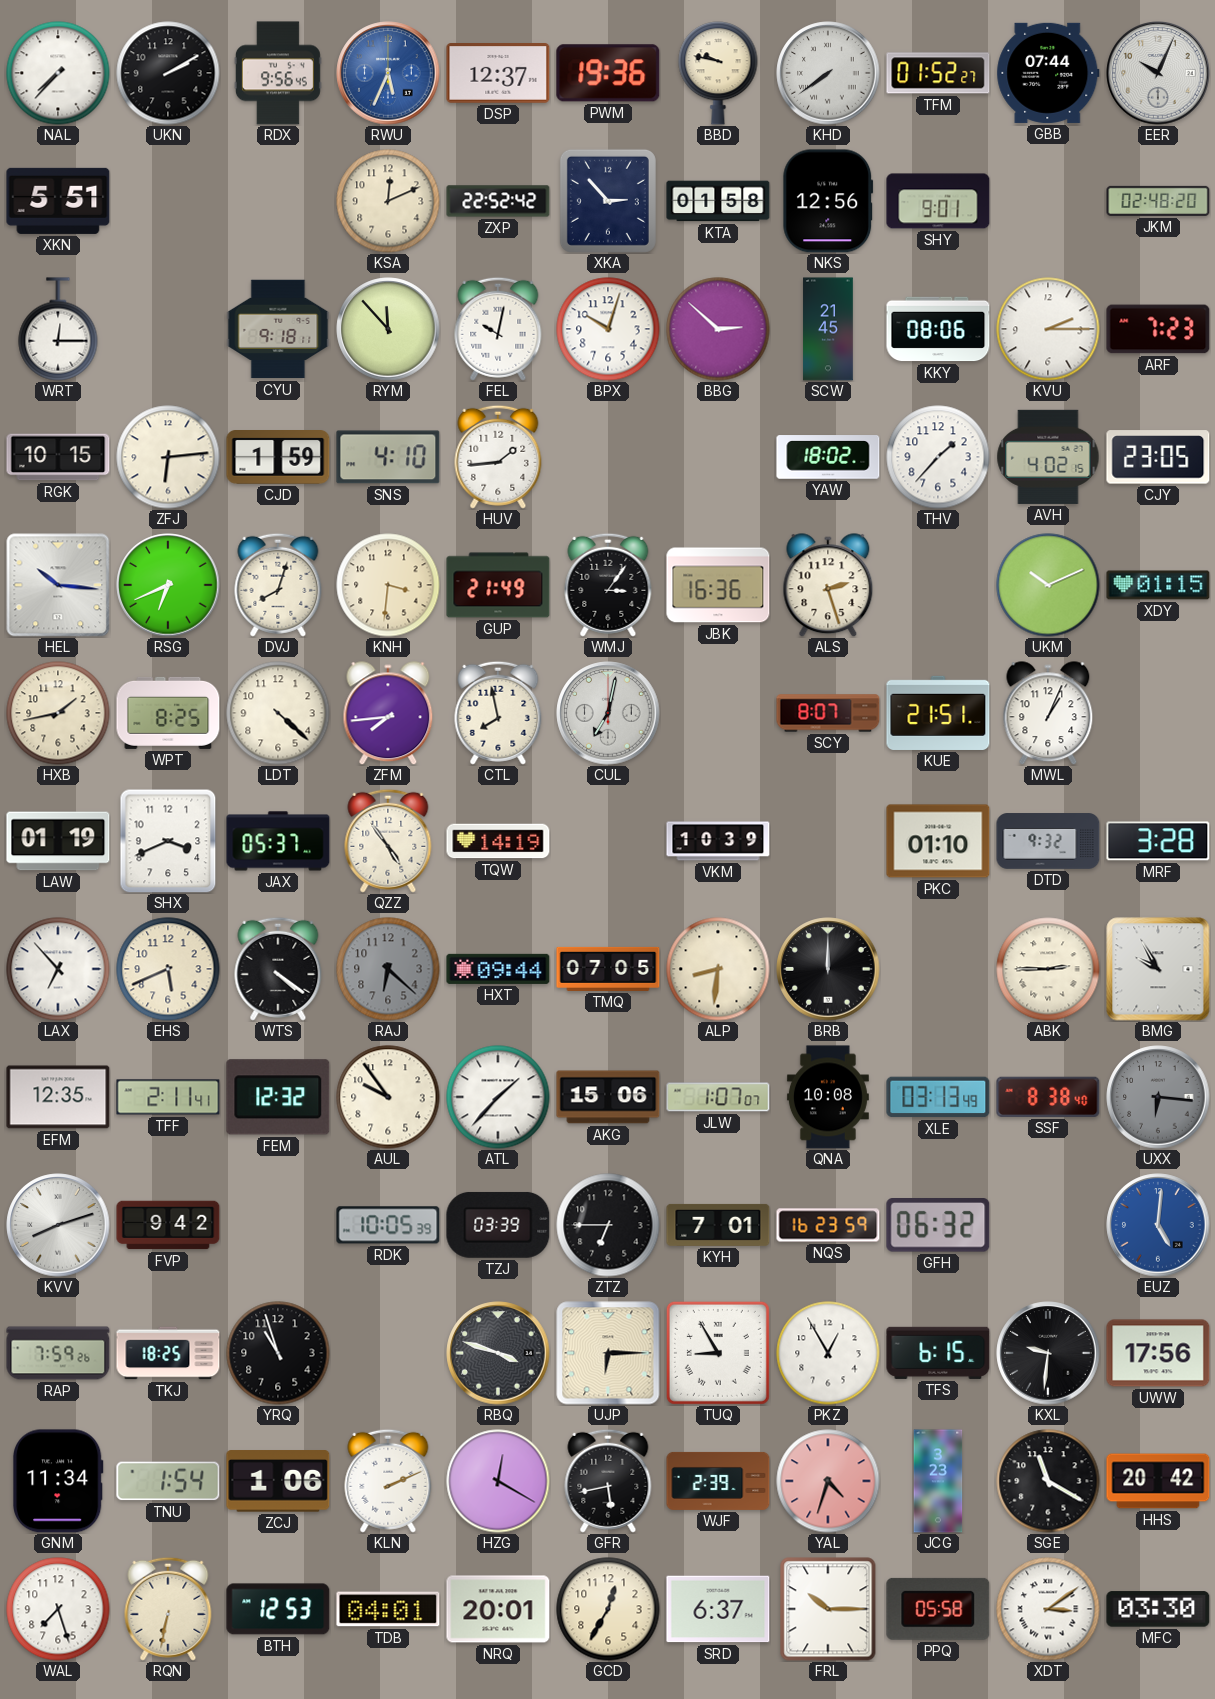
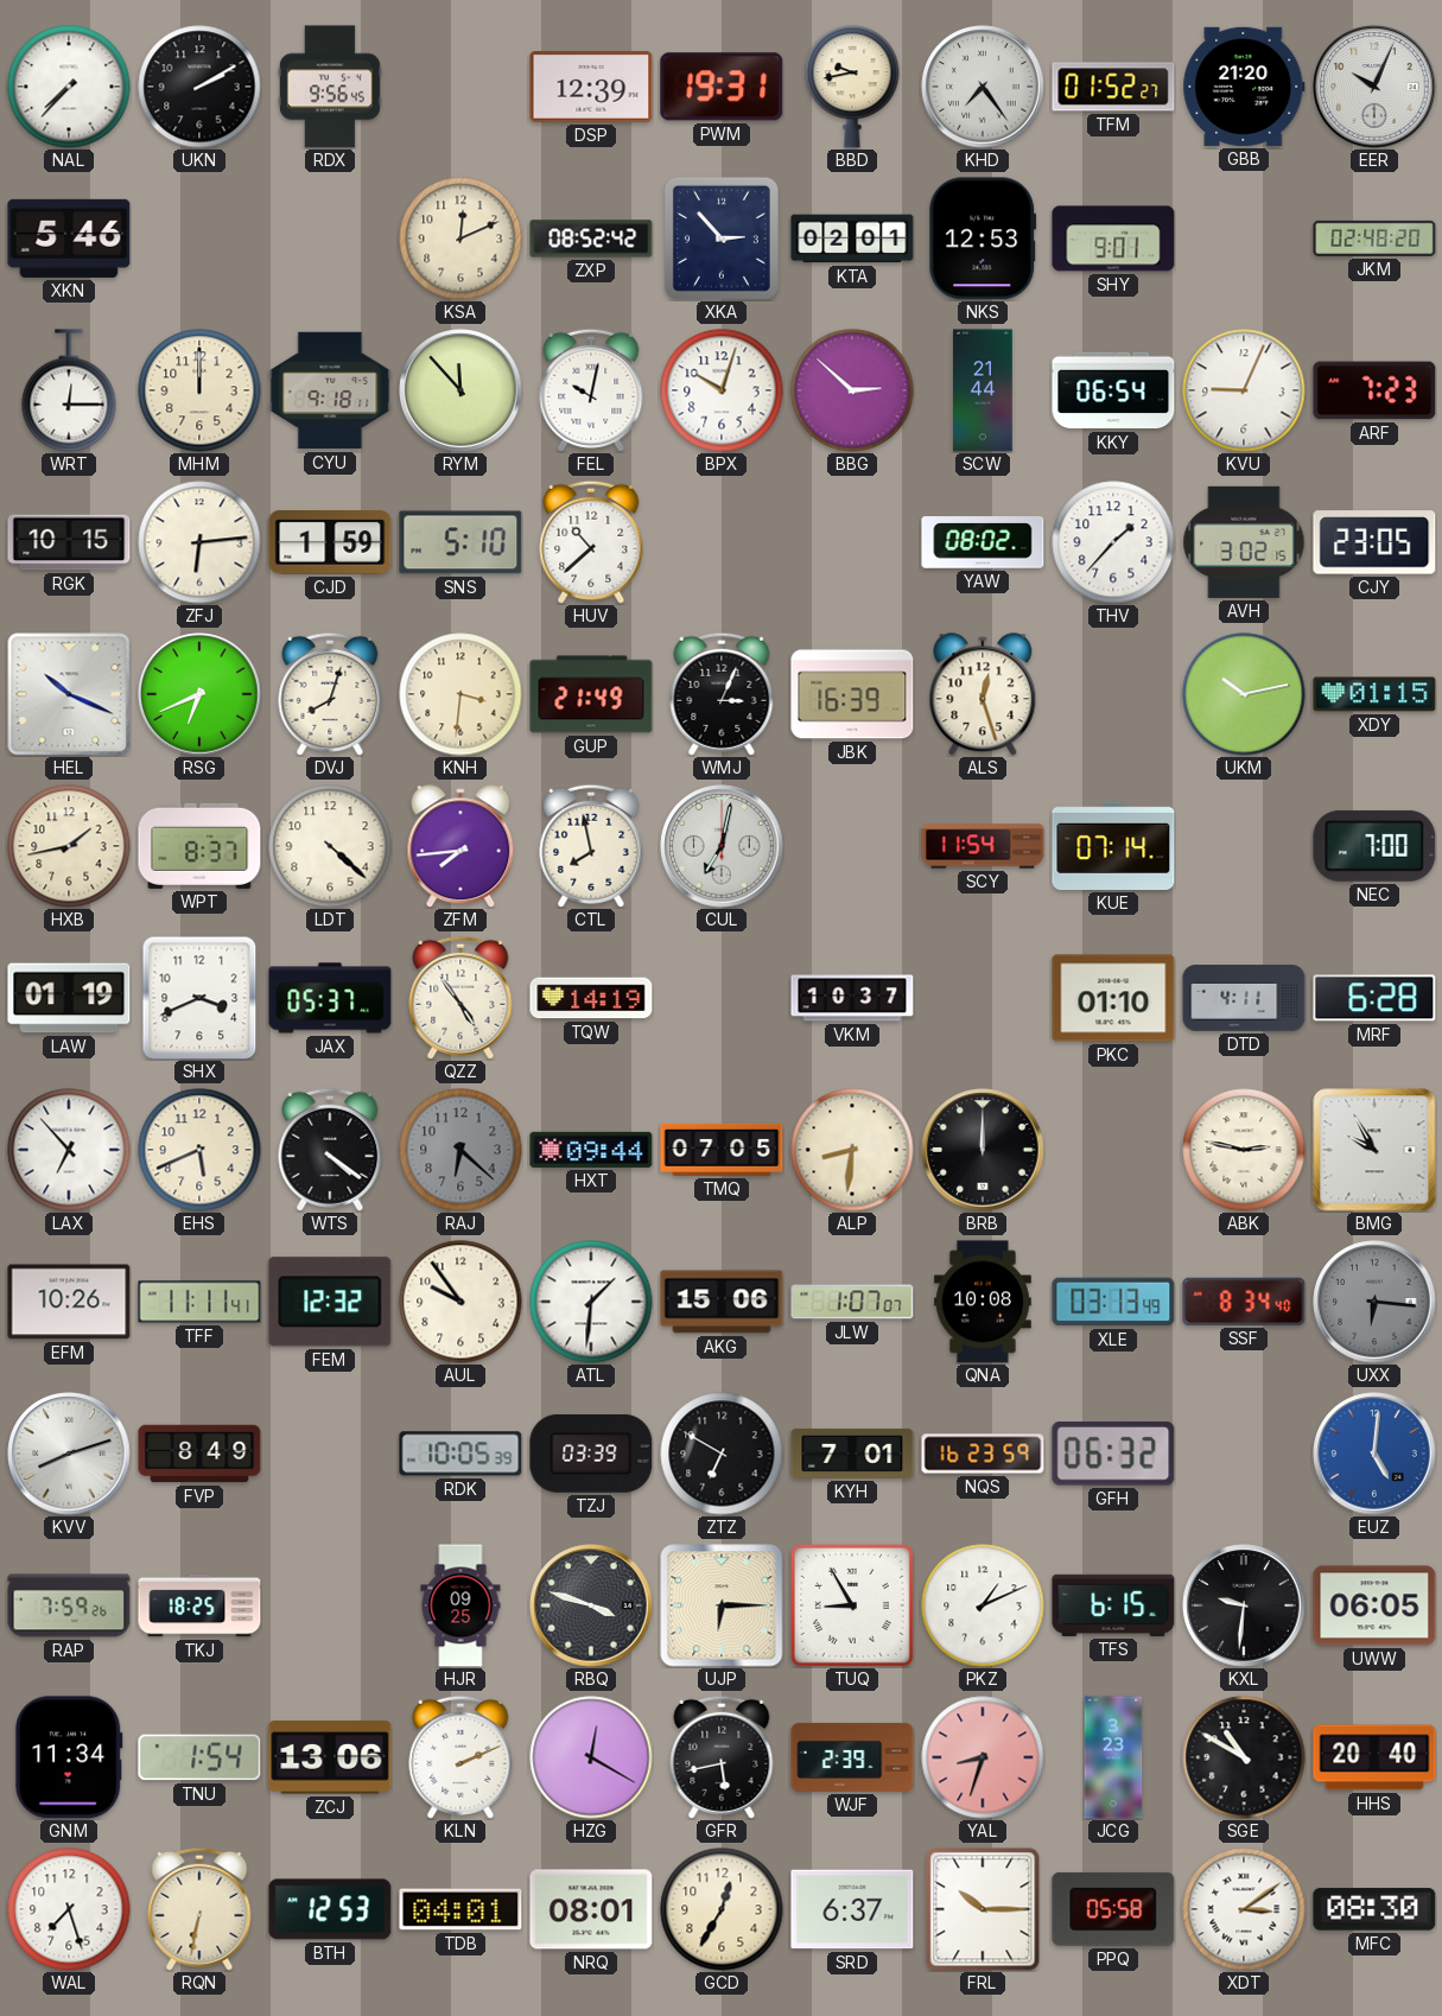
RWU: 5:34 -> none (388, 73)
DSP: 12:37 -> 12:39 (591, 87)
PWM: 19:36 -> 19:31 (722, 87)
BBD: 9:47 -> 9:43 (852, 87)
KHD: 7:39 -> 7:24 (983, 87)
GBB: 07:44 -> 21:20 (1244, 87)
XKN: 5:51 -> 5:46 (69, 239)
ZXP: 22:52 -> 08:52 (591, 239)
KTA: 01:58 -> 02:01 (852, 239)
NKS: 12:56 -> 12:53 (983, 239)
MHM: none -> 12:00 (199, 390)
SCW: 21:45 -> 21:44 (983, 390)
KKY: 08:06 -> 06:54 (1113, 390)
KVU: 2:15 -> 9:04 (1244, 390)
SNS: 4:10 -> 5:10 (460, 542)
HUV: 1:44 -> 10:38 (591, 542)
YAW: 18:02 -> 08:02 (983, 542)
AVH: 4:02 -> 3:02 (1244, 542)
HEL: 10:16 -> 10:19 (69, 694)
WMJ: 3:06 -> 3:04 (722, 694)
JBK: 16:36 -> 16:39 (852, 694)
ALS: 2:27 -> 12:27 (983, 694)
UKM: 10:11 -> 10:13 (1244, 694)
WPT: 8:25 -> 8:37 (199, 846)
SCY: 8:07 -> 11:54 (983, 846)
KUE: 21:51 -> 07:14 (1113, 846)
MWL: 1:04 -> none (1048, 713)
NEC: none -> 7:00 (1374, 846)
VKM: 10:39 -> 10:37 (852, 998)
DTD: 9:32 -> 4:11 (1244, 998)
MRF: 3:28 -> 6:28 (1374, 998)
ABK: 2:45 -> 2:47 (1244, 1150)
EFM: 12:35 -> 10:26 (69, 1302)
TFF: 2:11 -> 11:11 (199, 1302)
ATL: 1:37 -> 1:31 (591, 1302)
SSF: 8:38 -> 8:34 (1244, 1302)
FVP: 9:42 -> 8:49 (199, 1454)
ZTZ: 6:45 -> 6:50 (722, 1454)
YRQ: 10:57 -> none (278, 1353)
HJR: none -> 09:25 (460, 1605)
PKZ: 12:55 -> 1:11 (983, 1605)
UWW: 17:56 -> 06:05 (1374, 1605)
ZCJ: 1:06 -> 13:06 (330, 1757)
YAL: 4:33 -> 8:33 (983, 1757)
SGE: 11:20 -> 10:50 (1244, 1757)
HHS: 20:42 -> 20:40 (1374, 1757)
NRQ: 20:01 -> 08:01 (591, 1909)
MFC: 03:30 -> 08:30 (1374, 1909)
